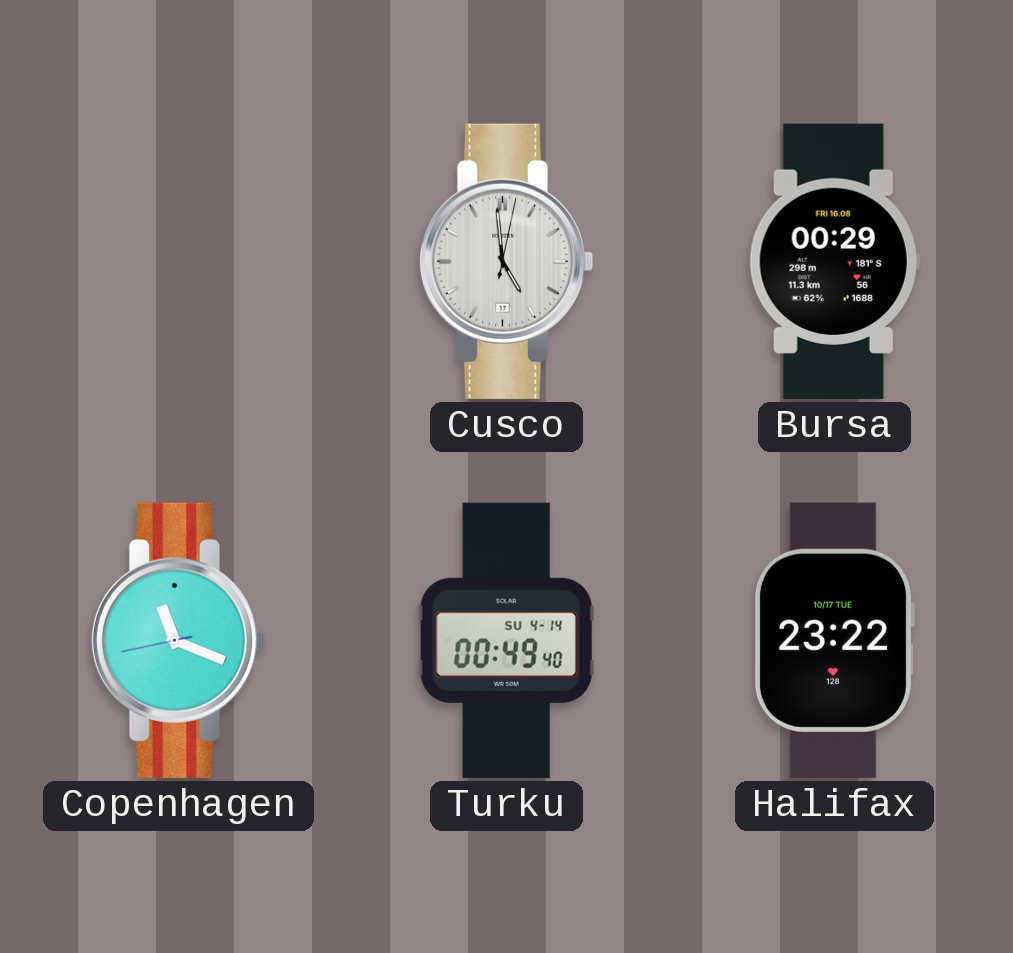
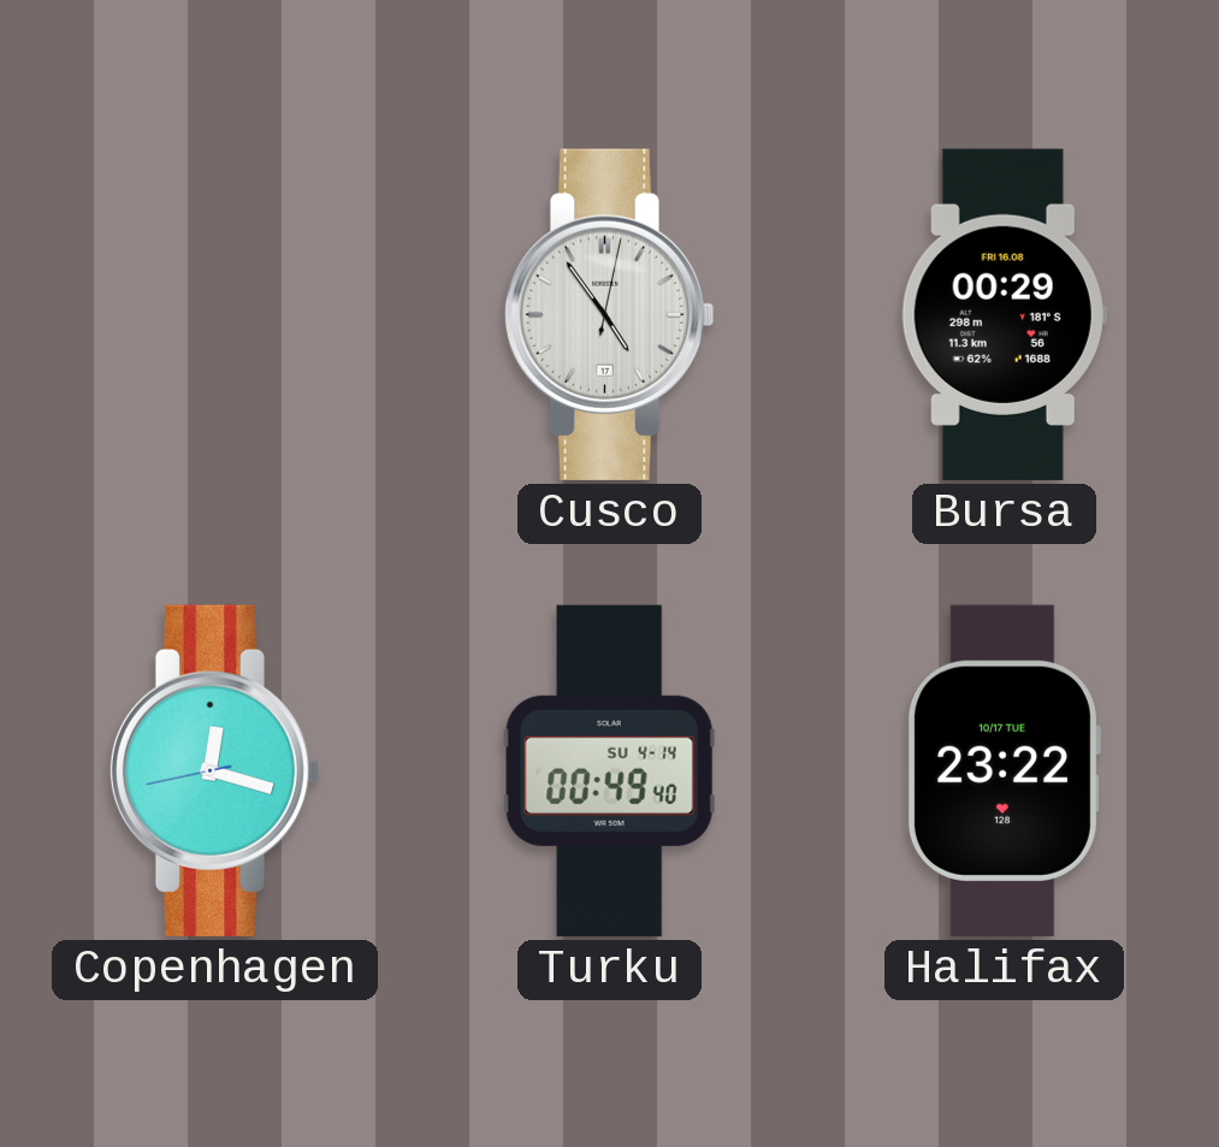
Cusco: 4:59 -> 4:54 (609, 314)
Copenhagen: 11:18 -> 12:17 (214, 770)
